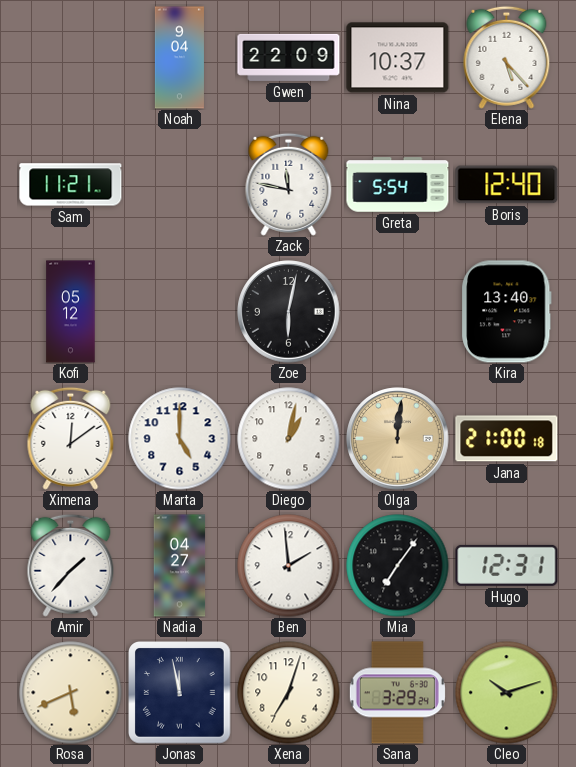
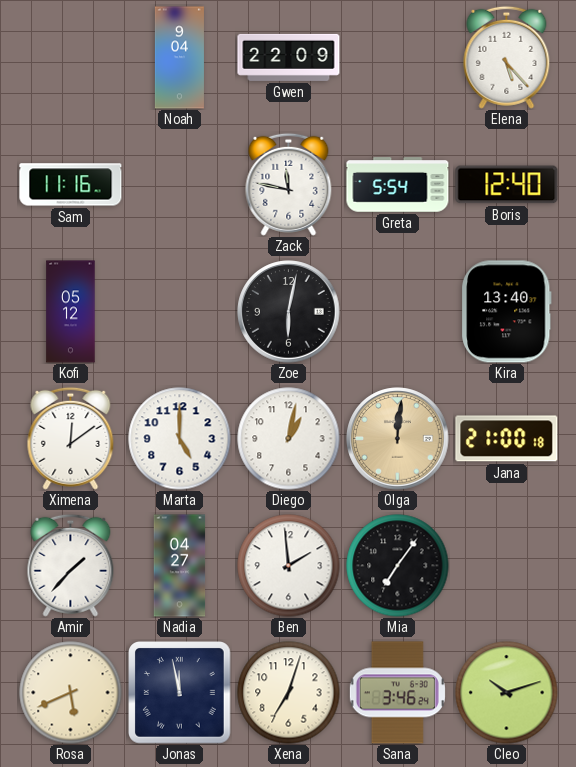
Nina: 10:37 -> none (398, 58)
Sam: 11:21 -> 11:16 (71, 185)
Hugo: 12:31 -> none (507, 565)
Sana: 3:29 -> 3:46 (397, 693)
